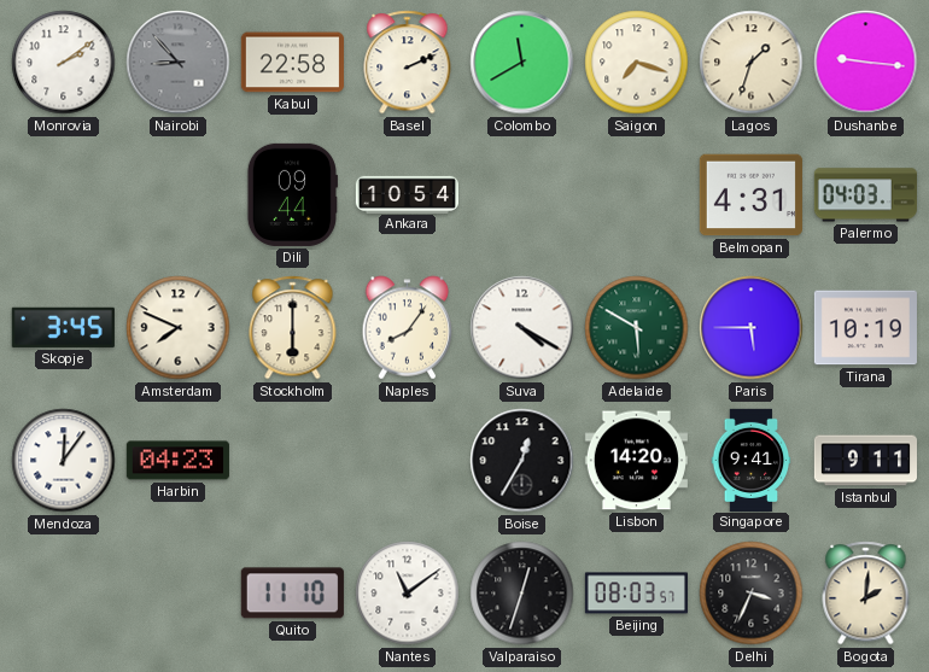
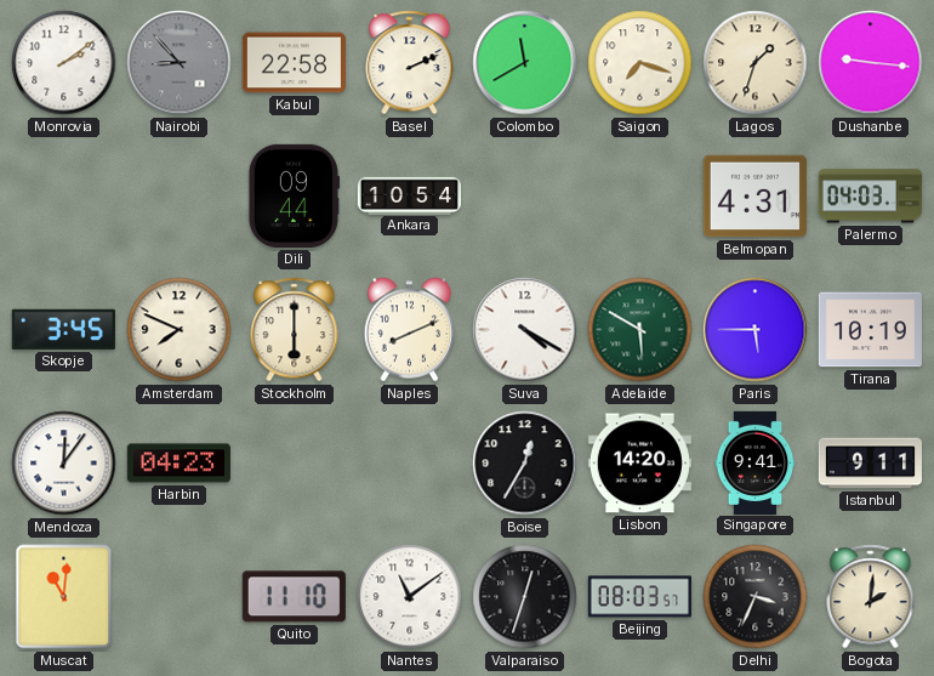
Naples: 8:06 -> 8:11 (410, 330)
Muscat: none -> 11:01 (64, 597)
